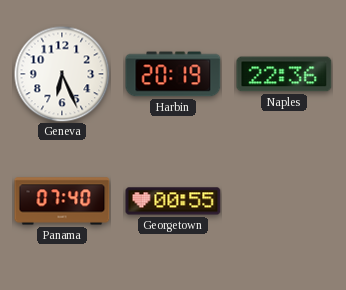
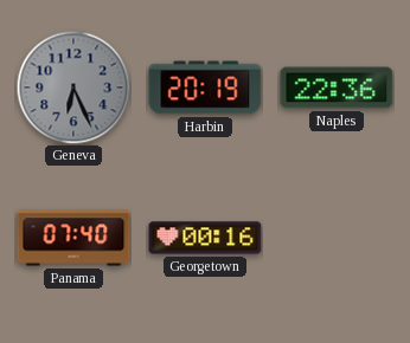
Geneva dial: white -> grey (73, 88)
Georgetown: 00:55 -> 00:16 (205, 238)
